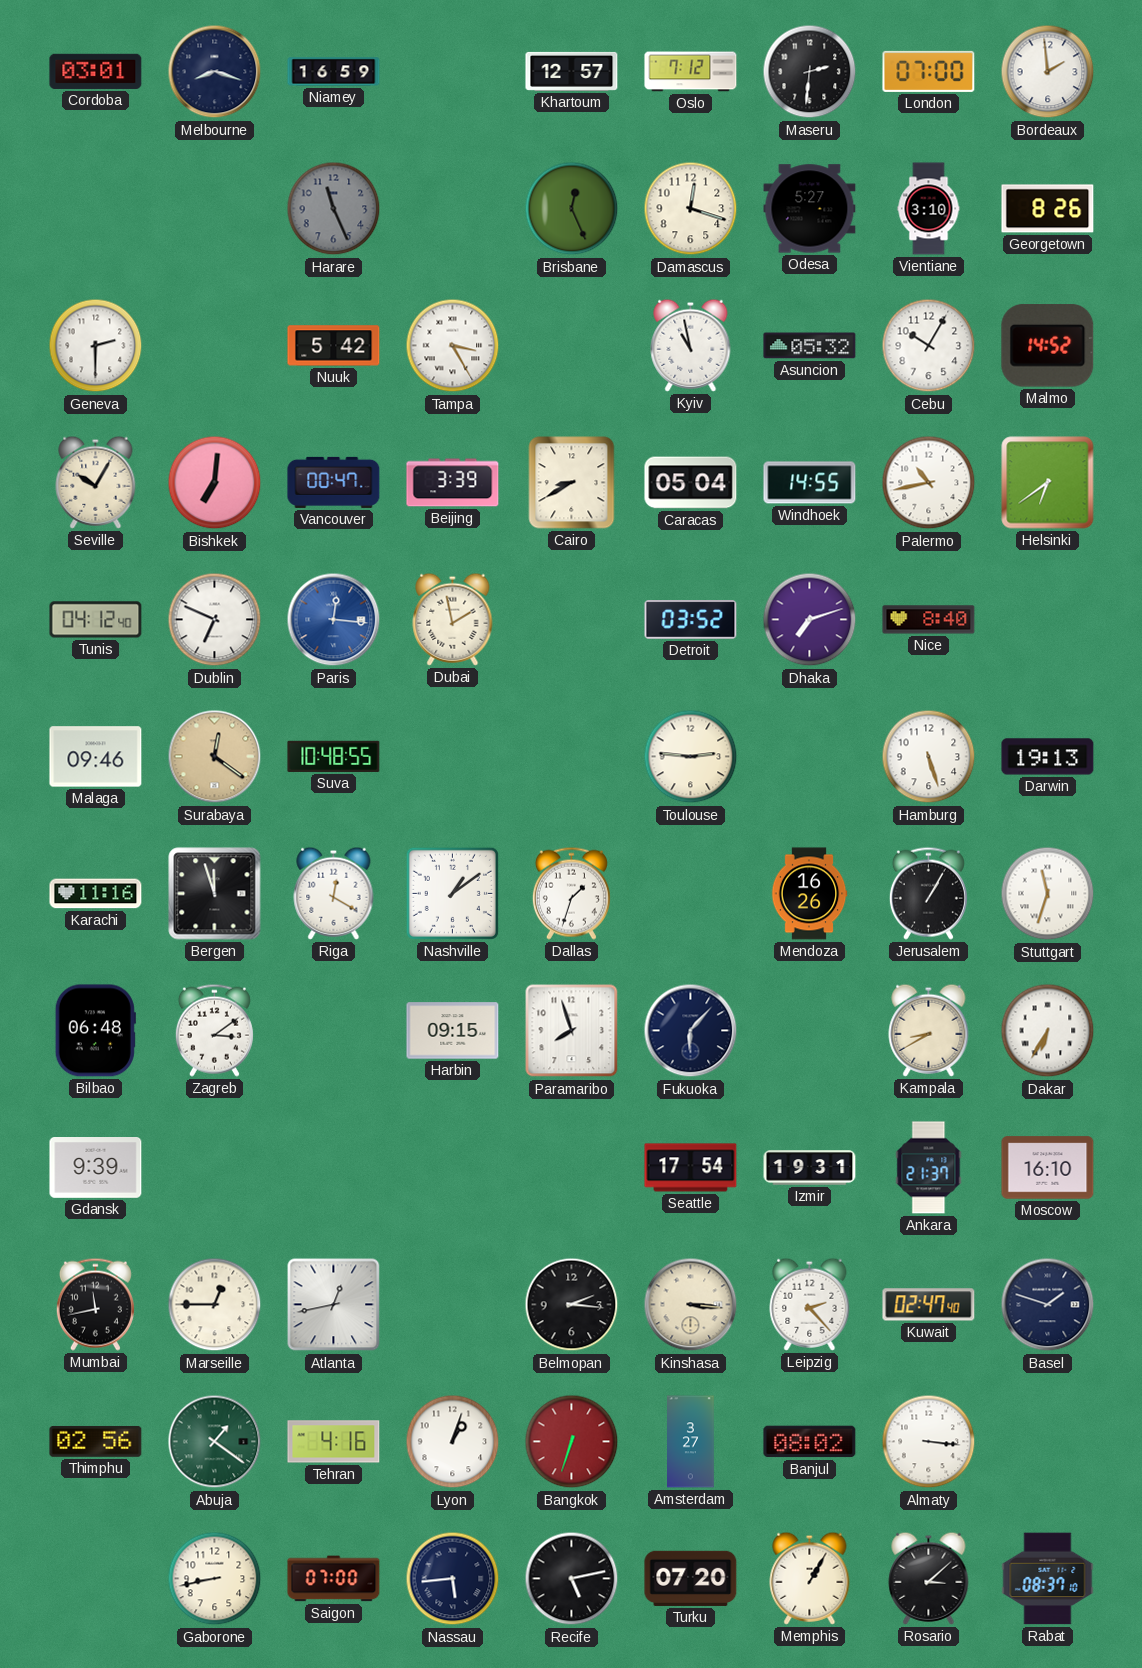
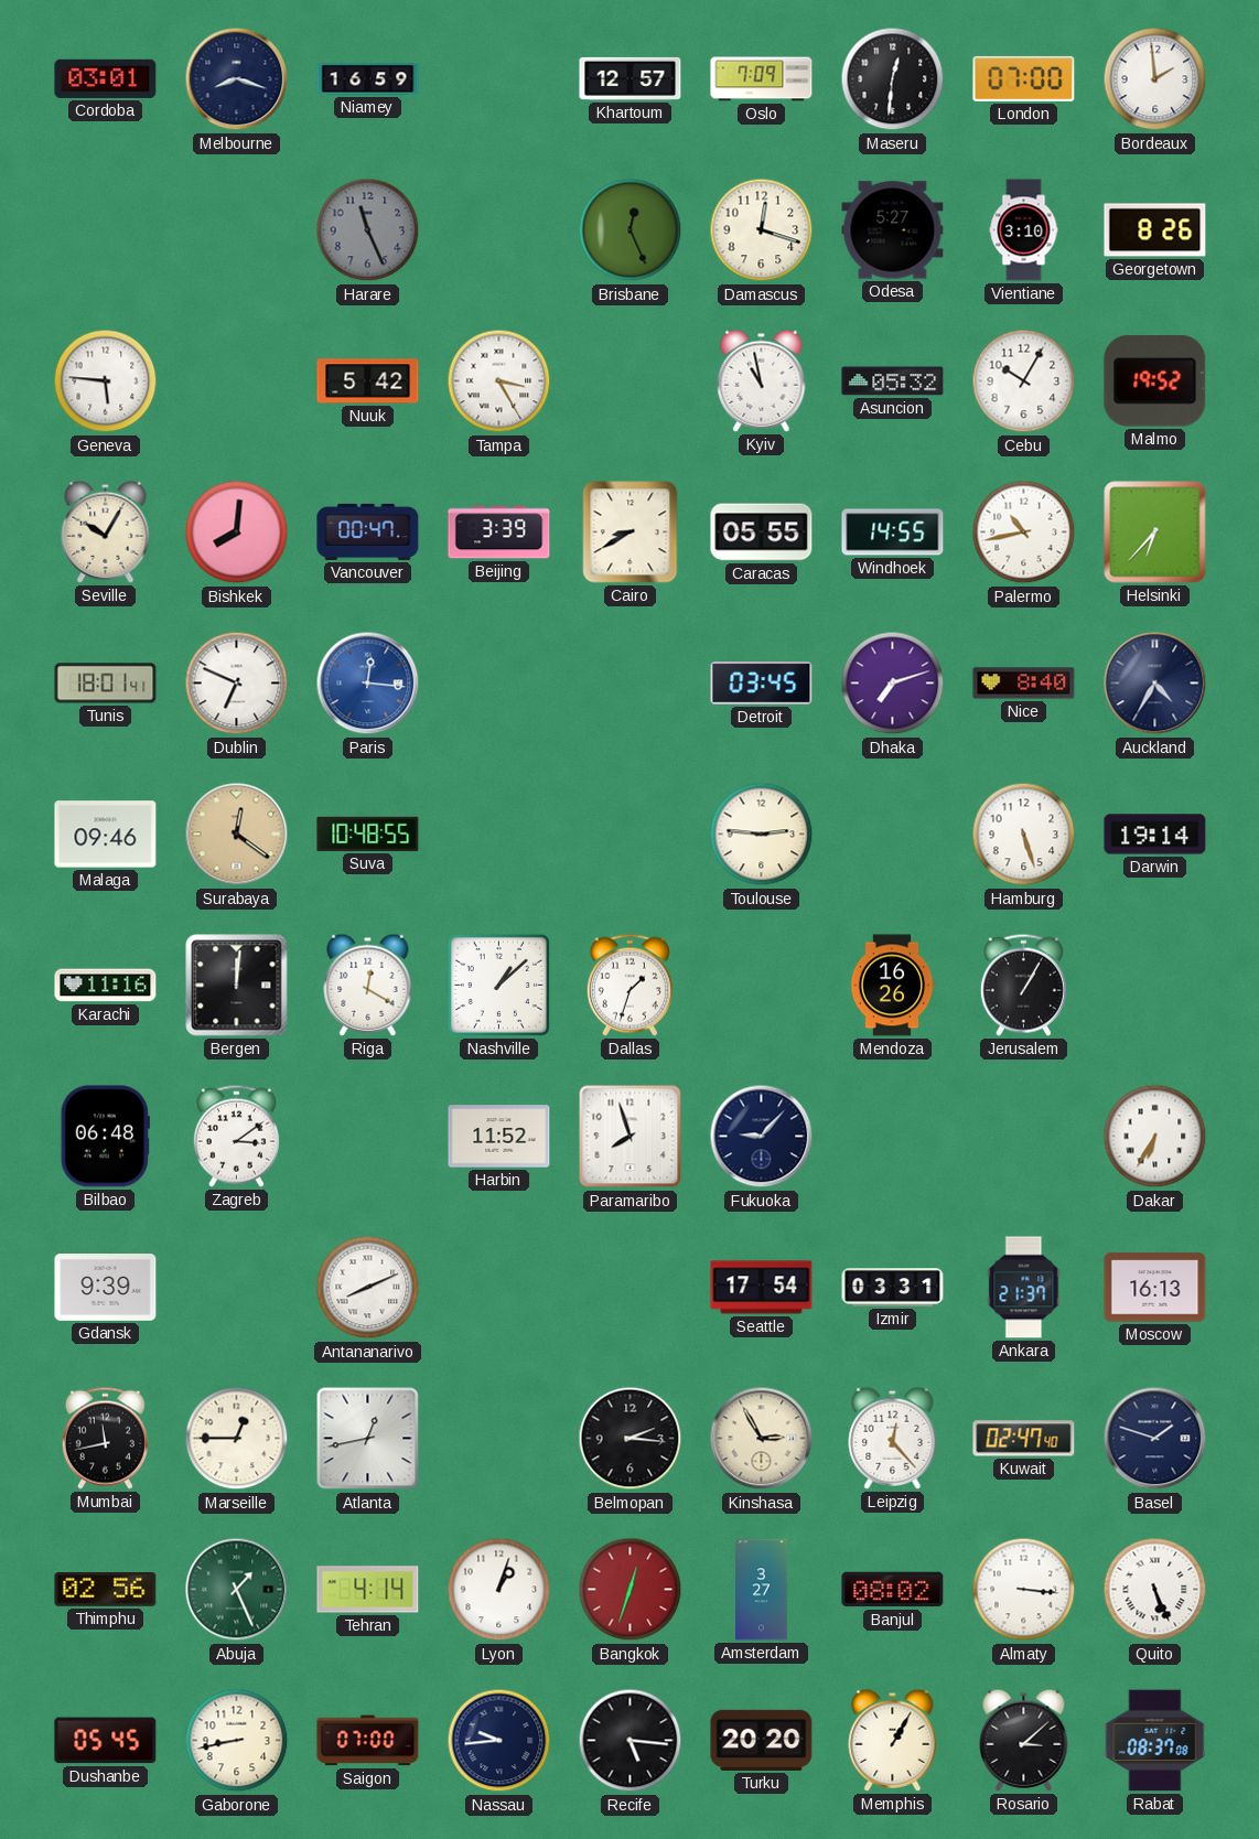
Oslo: 7:12 -> 7:09 (762, 79)
Maseru: 2:31 -> 12:31 (893, 79)
Geneva: 2:30 -> 5:46 (106, 381)
Malmo: 14:52 -> 19:52 (1155, 381)
Bishkek: 7:01 -> 8:01 (237, 533)
Caracas: 05:04 -> 05:55 (762, 533)
Helsinki: 6:39 -> 6:37 (1155, 533)
Tunis: 04:12 -> 18:01 (106, 684)
Dubai: 1:58 -> none (453, 619)
Detroit: 03:52 -> 03:45 (762, 684)
Auckland: none -> 4:35 (1155, 684)
Darwin: 19:13 -> 19:14 (1155, 835)
Bergen: 11:57 -> 12:01 (237, 986)
Nashville: 1:09 -> 1:08 (498, 985)
Stuttgart: 11:33 -> none (1048, 894)
Harbin: 09:15 -> 11:52 (499, 1137)
Fukuoka: 6:07 -> 9:07 (762, 1137)
Kampala: 8:40 -> none (929, 1030)
Antananarivo: none -> 8:11 (368, 1288)
Izmir: 19:31 -> 03:31 (893, 1288)
Moscow: 16:10 -> 16:13 (1155, 1288)
Kinshasa: 3:16 -> 2:55 (762, 1439)
Leipzig: 2:23 -> 12:23 (893, 1438)
Abuja: 1:21 -> 1:26 (237, 1590)
Tehran: 4:16 -> 4:14 (368, 1590)
Bangkok: 6:33 -> 12:33 (631, 1590)
Quito: none -> 5:26 (1155, 1590)
Dushanbe: none -> 05:45 (106, 1741)
Nassau: 5:44 -> 9:44 (499, 1741)
Recife: 5:13 -> 5:16 (631, 1741)
Turku: 07:20 -> 20:20 (762, 1740)
Rabat: 08:37:10 -> 08:37:08 (1155, 1741)
